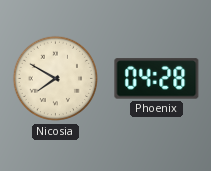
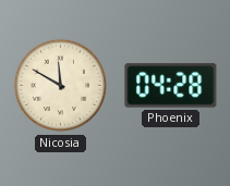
Nicosia: 7:50 -> 11:50 (61, 86)
